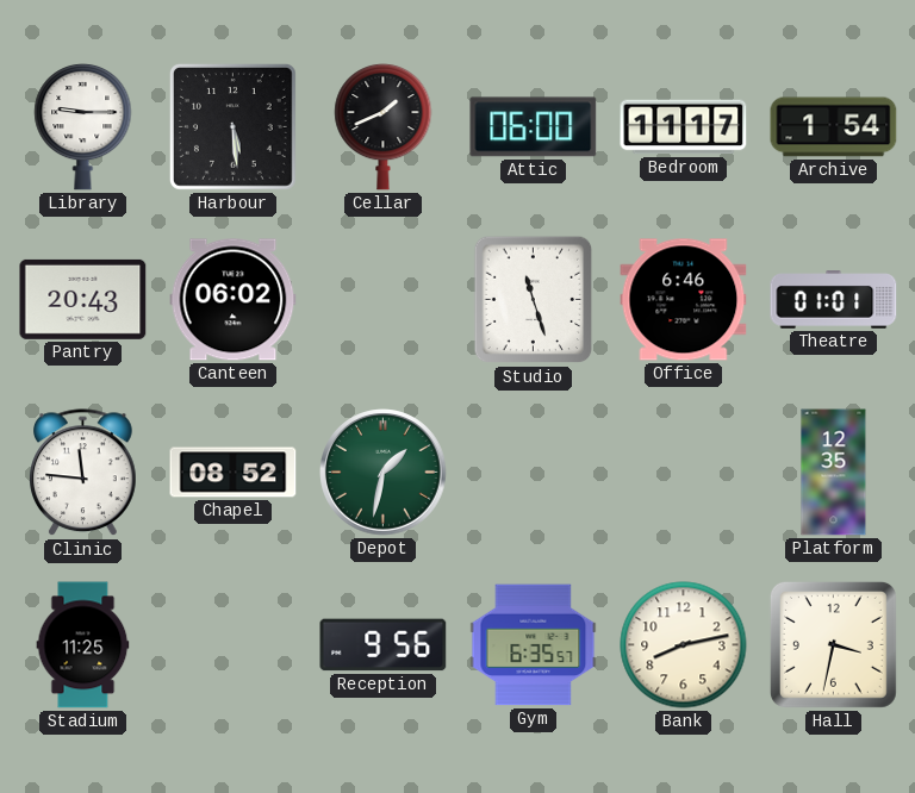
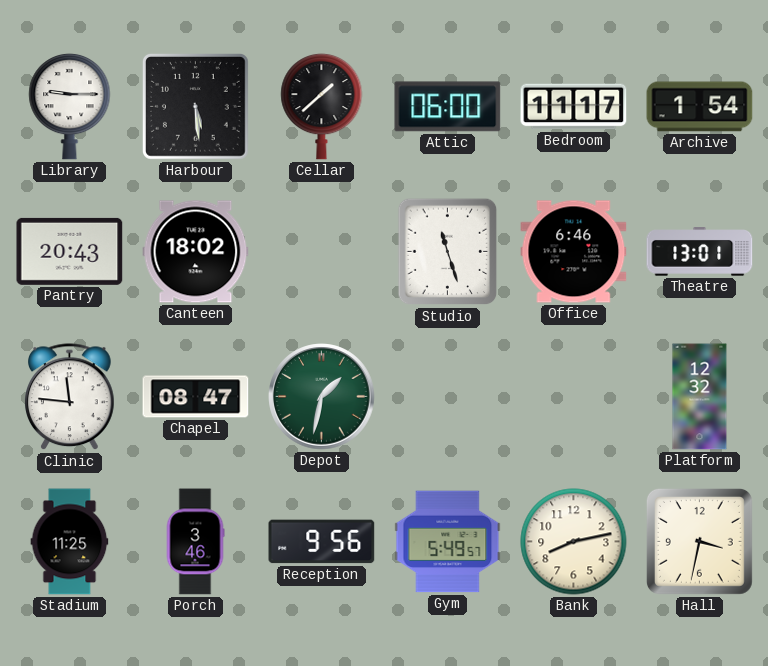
Cellar: 1:41 -> 1:38 (322, 106)
Canteen: 06:02 -> 18:02 (196, 252)
Theatre: 01:01 -> 13:01 (700, 252)
Chapel: 08:52 -> 08:47 (196, 397)
Platform: 12:35 -> 12:32 (700, 397)
Porch: none -> 3:46 (195, 542)
Gym: 6:35 -> 5:49 (448, 542)
